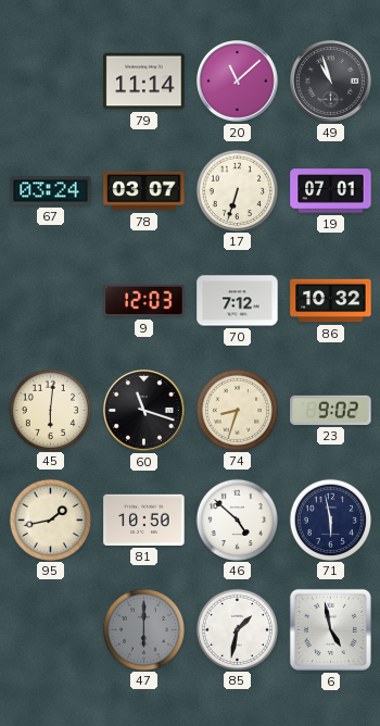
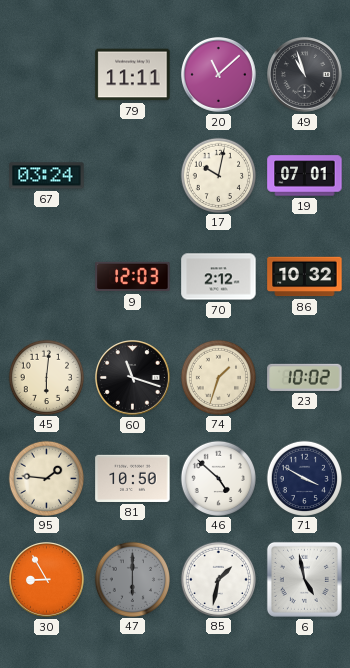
79: 11:14 -> 11:11 (133, 75)
78: 03:07 -> none (144, 191)
17: 6:33 -> 10:02 (218, 175)
70: 7:12 -> 2:12 (219, 277)
74: 8:33 -> 1:33 (218, 377)
23: 9:02 -> 10:02 (305, 377)
95: 1:43 -> 1:46 (46, 478)
71: 5:58 -> 3:50 (304, 478)
30: none -> 8:55 (47, 580)
